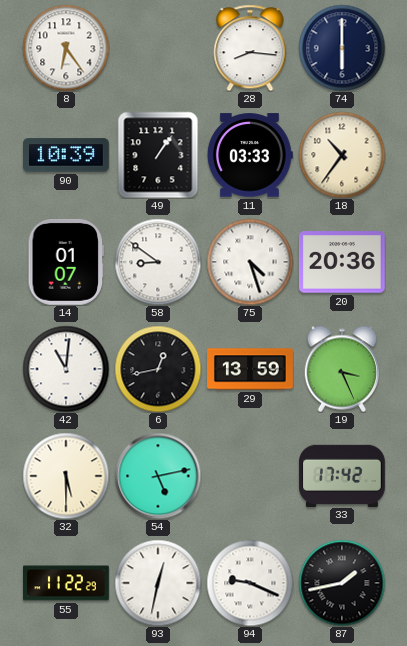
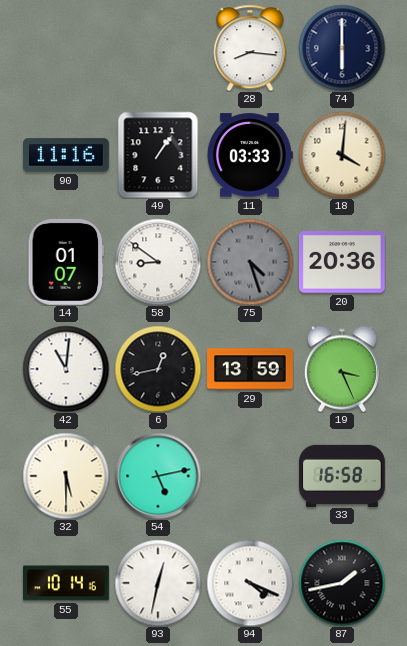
8: 6:24 -> none (66, 48)
90: 10:39 -> 11:16 (67, 155)
18: 10:36 -> 4:01 (342, 155)
75 dial: white -> grey (250, 262)
33: 17:42 -> 16:58 (343, 475)
55: 11:22 -> 10:14 (67, 583)
94: 9:19 -> 4:19 (250, 583)
